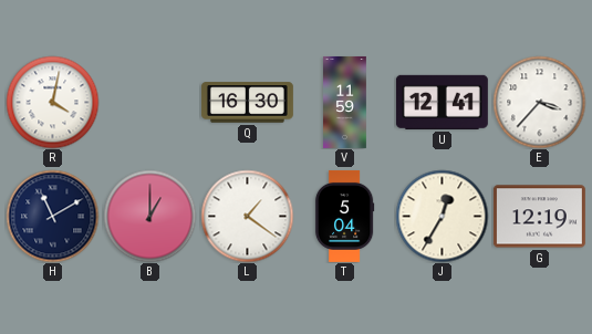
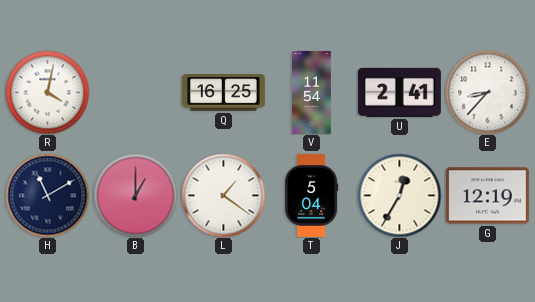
Q: 16:30 -> 16:25 (223, 93)
V: 11:59 -> 11:54 (312, 92)
U: 12:41 -> 2:41 (399, 92)
E: 3:37 -> 8:37 (487, 92)
